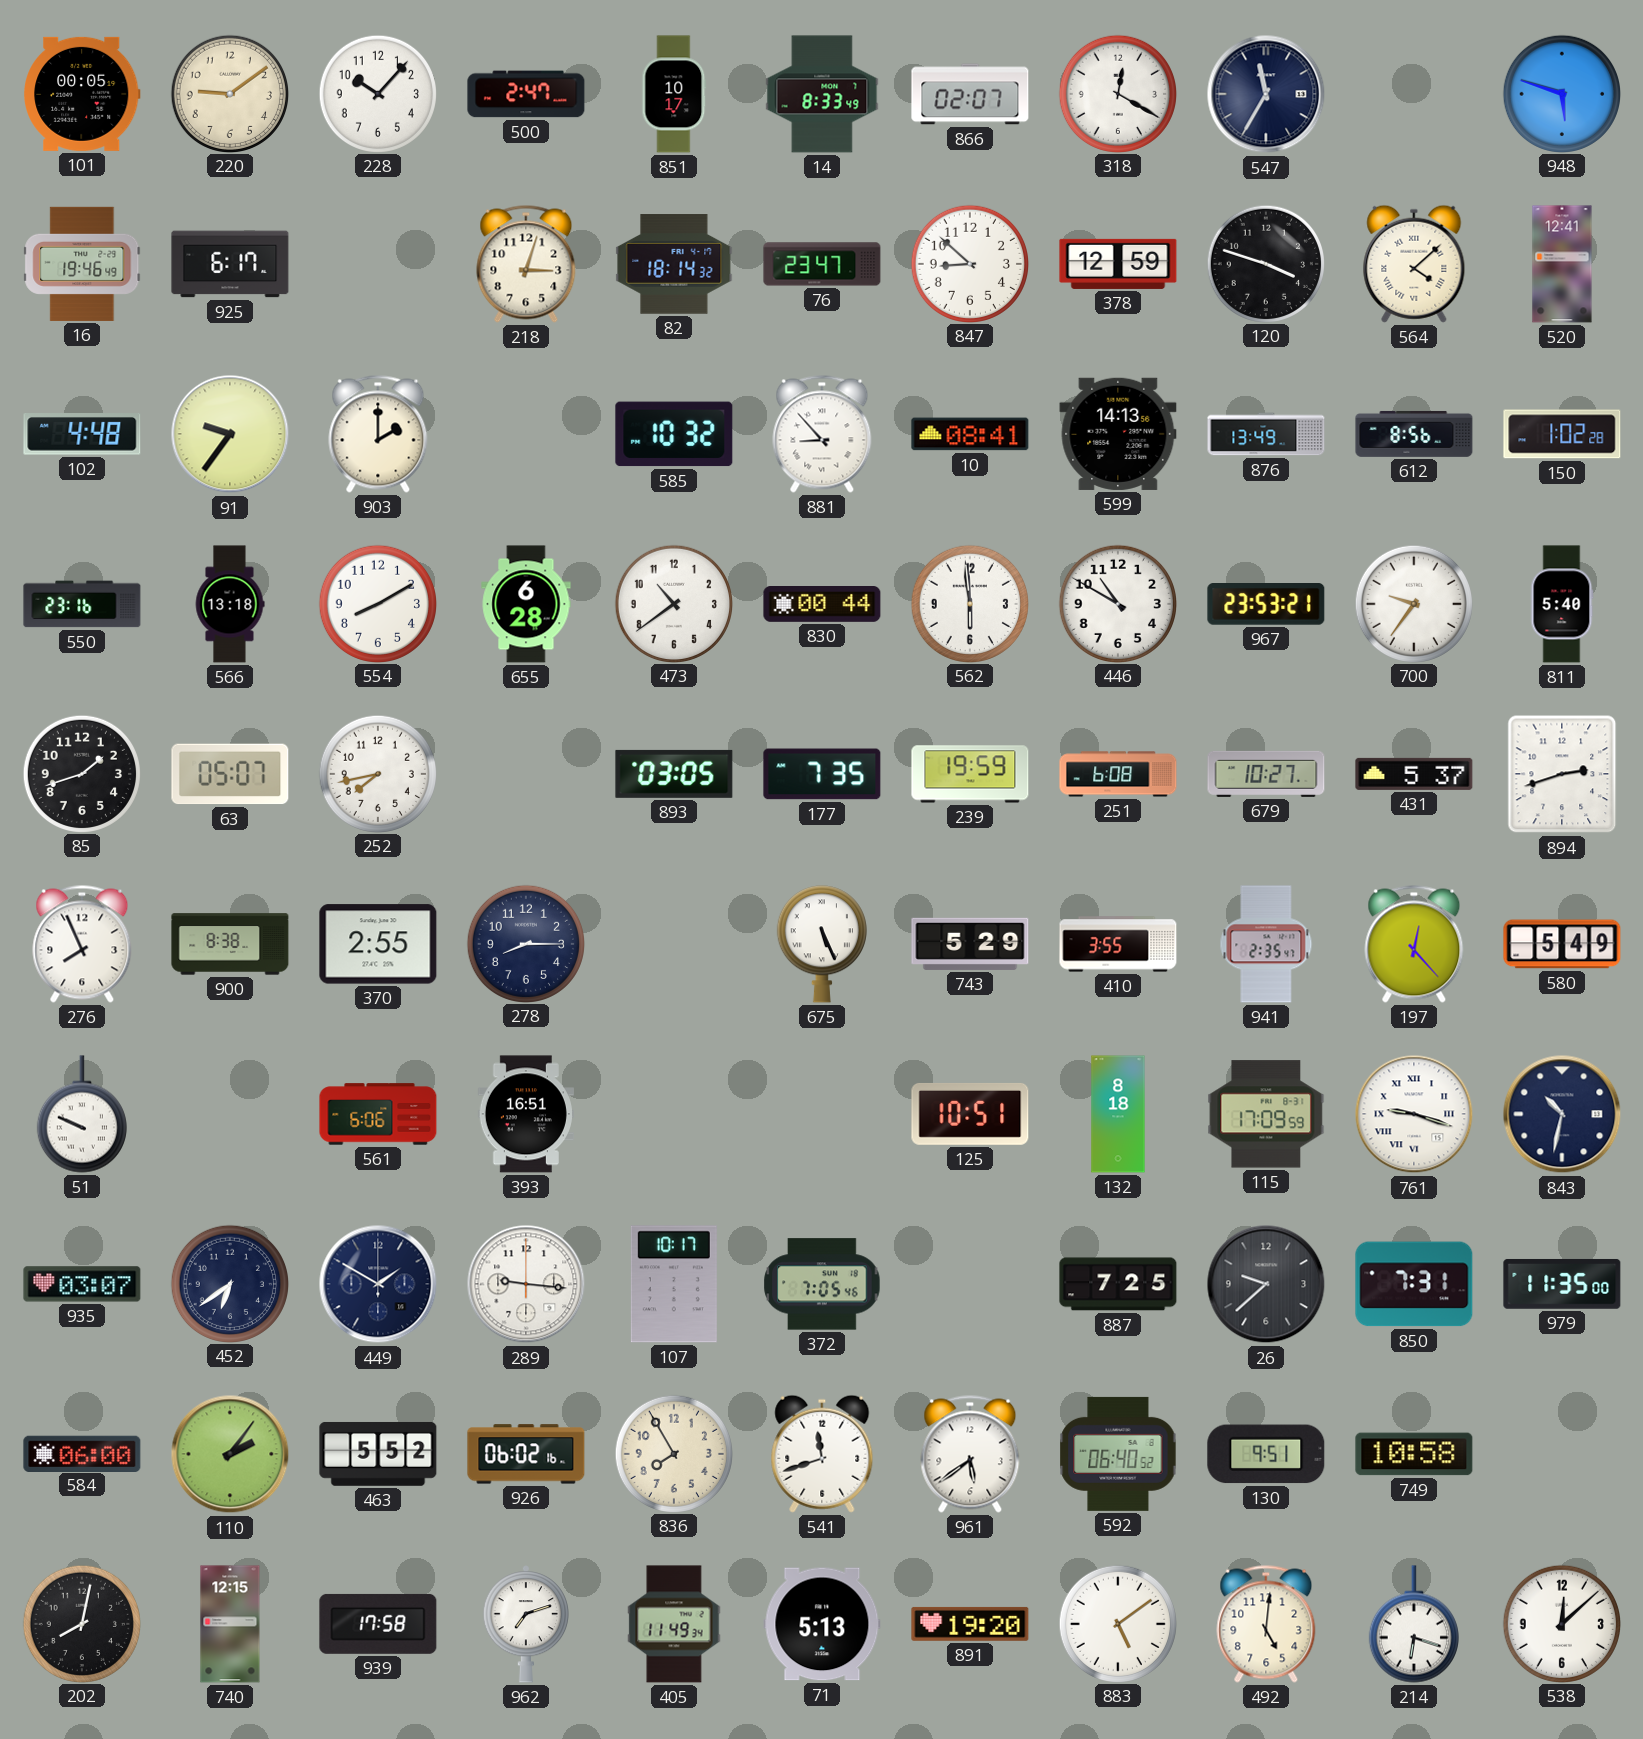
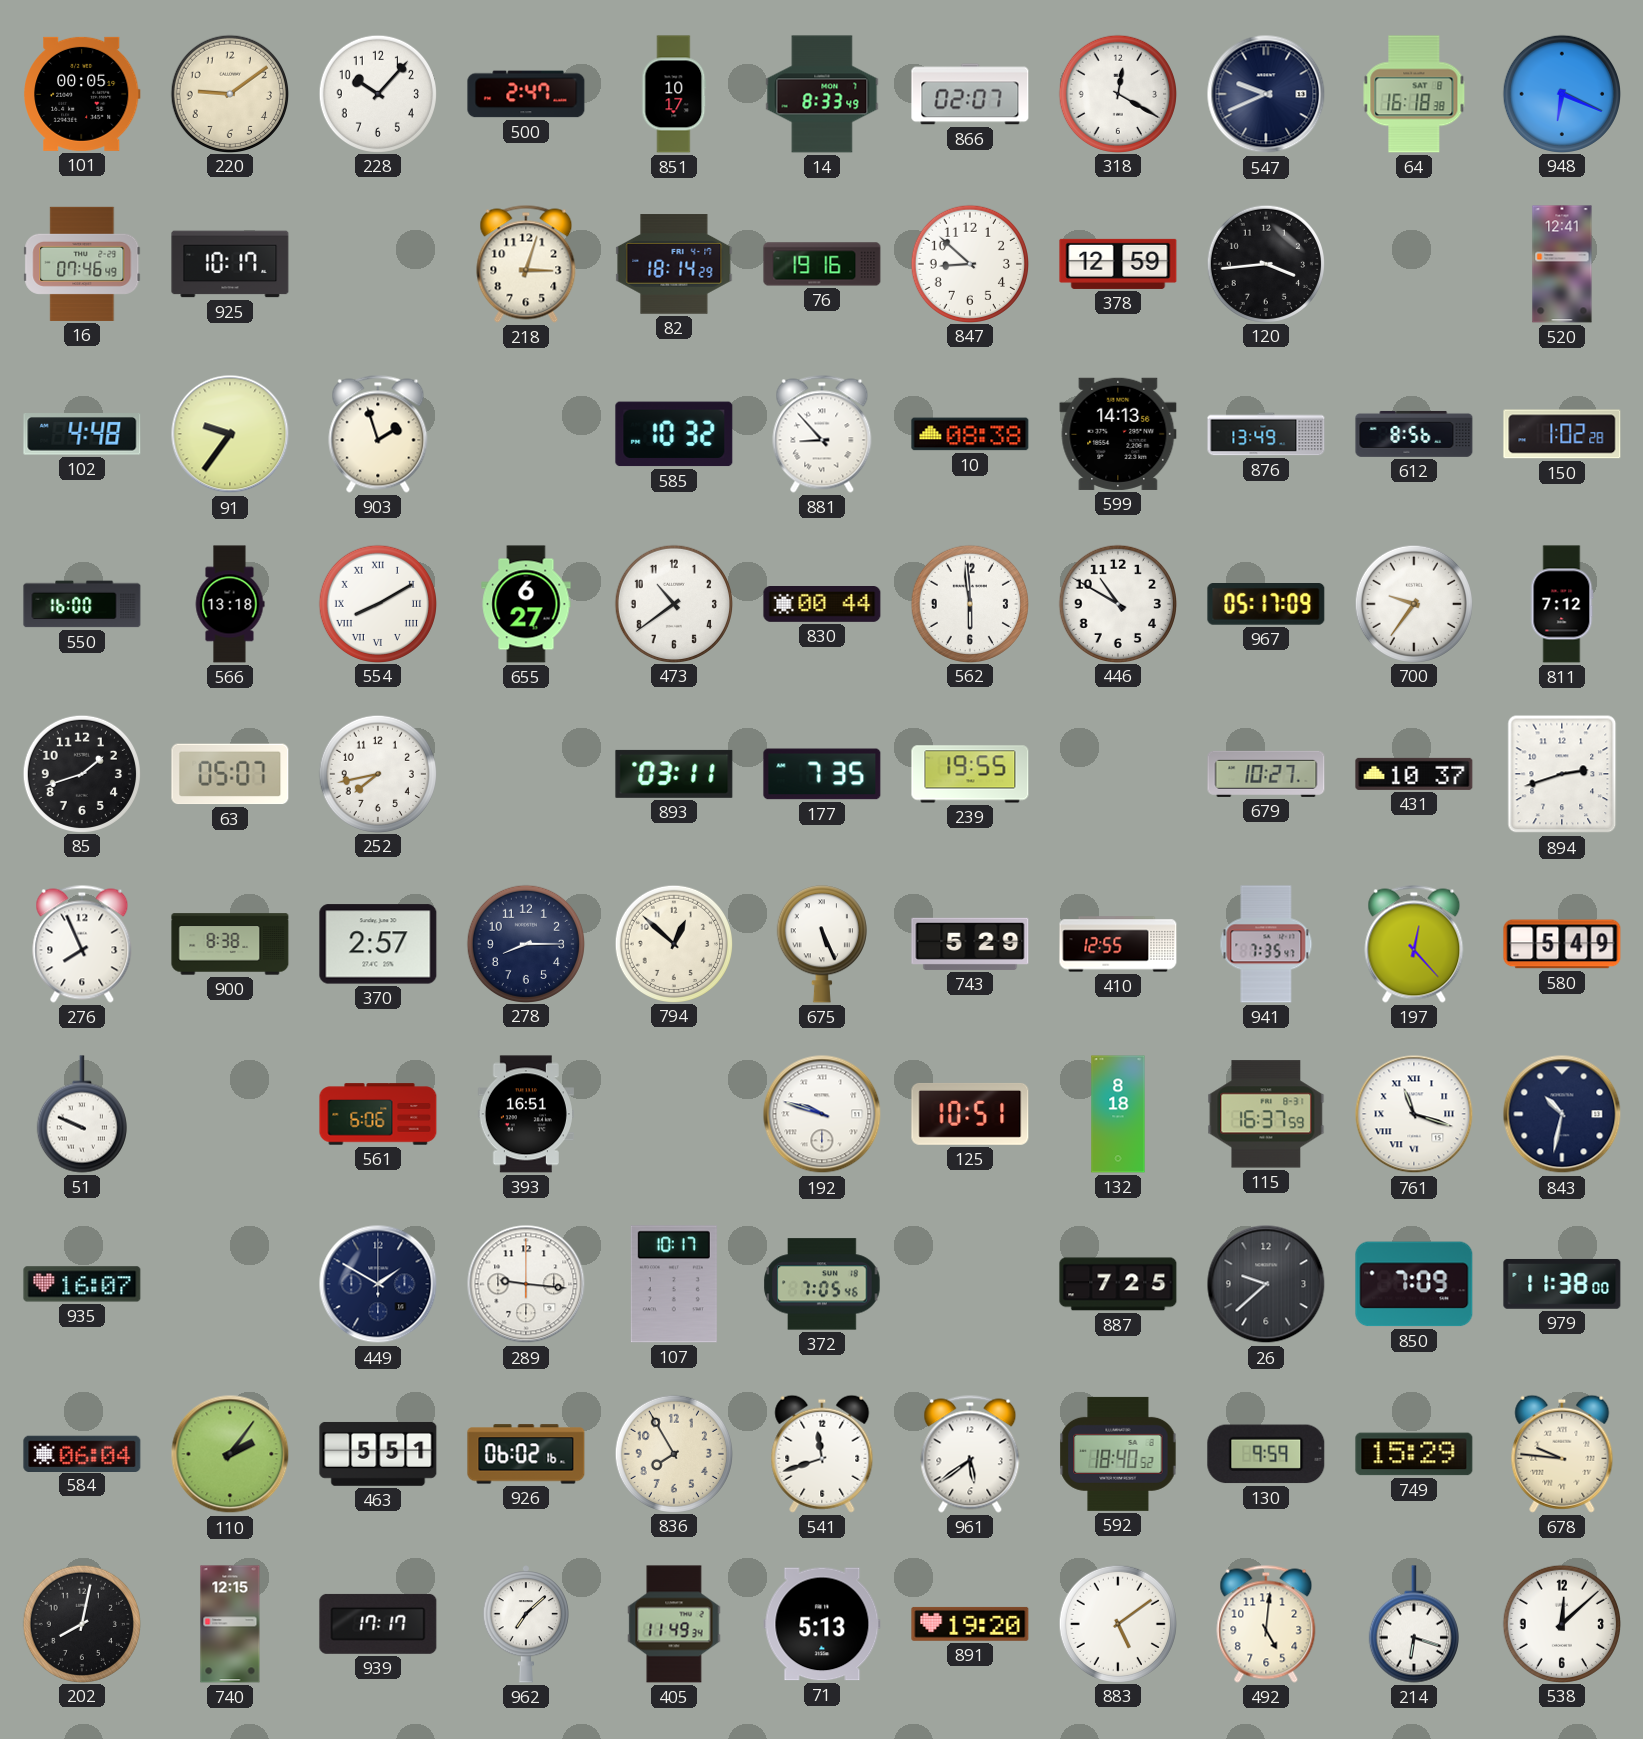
547: 11:35 -> 9:41 (1266, 94)
64: none -> 16:18 (1414, 94)
948: 5:48 -> 6:19 (1561, 93)
16: 19:46 -> 07:46 (82, 264)
925: 6:17 -> 10:17 (230, 264)
82: 18:14:32 -> 18:14:29 (674, 264)
76: 23:47 -> 19:16 (822, 264)
120: 3:48 -> 3:44 (1265, 263)
564: 4:08 -> none (1414, 264)
903: 2:00 -> 1:57 (378, 434)
10: 08:41 -> 08:38 (970, 434)
550: 23:16 -> 16:00 (82, 604)
554 numerals: Arabic -> Roman (377, 603)
655: 6:28 -> 6:27 (526, 604)
967: 23:53 -> 05:17 (1266, 605)
811: 5:40 -> 7:12 (1562, 604)
893: 03:05 -> 03:11 (674, 774)
239: 19:59 -> 19:55 (970, 774)
251: 6:08 -> none (1118, 774)
431: 5:37 -> 10:37 (1414, 774)
370: 2:55 -> 2:57 (378, 944)
794: none -> 12:52 (673, 943)
410: 3:55 -> 12:55 (1118, 944)
941: 2:35 -> 7:35 (1266, 944)
192: none -> 9:48 (822, 1114)
115: 17:09 -> 16:37 (1266, 1114)
761: 9:18 -> 11:18 (1414, 1114)
935: 03:07 -> 16:07 (82, 1284)
452: 6:39 -> none (229, 1283)
850: 7:31 -> 7:09 (1414, 1284)
979: 11:35 -> 11:38 (1562, 1284)
584: 06:00 -> 06:04 (82, 1453)
463: 5:52 -> 5:51 (378, 1454)
592: 06:40 -> 18:40 (1118, 1454)
130: 9:51 -> 9:59 (1266, 1454)
749: 10:58 -> 15:29 (1414, 1454)
678: none -> 9:46 (1562, 1454)
939: 17:58 -> 17:17 (378, 1624)
962: 7:12 -> 7:08 (526, 1624)
